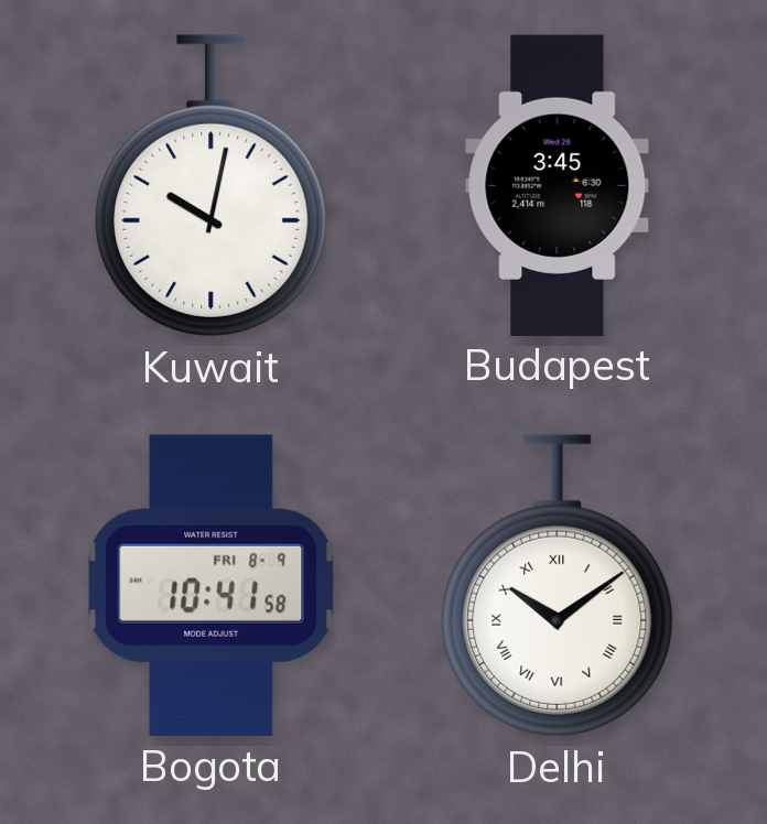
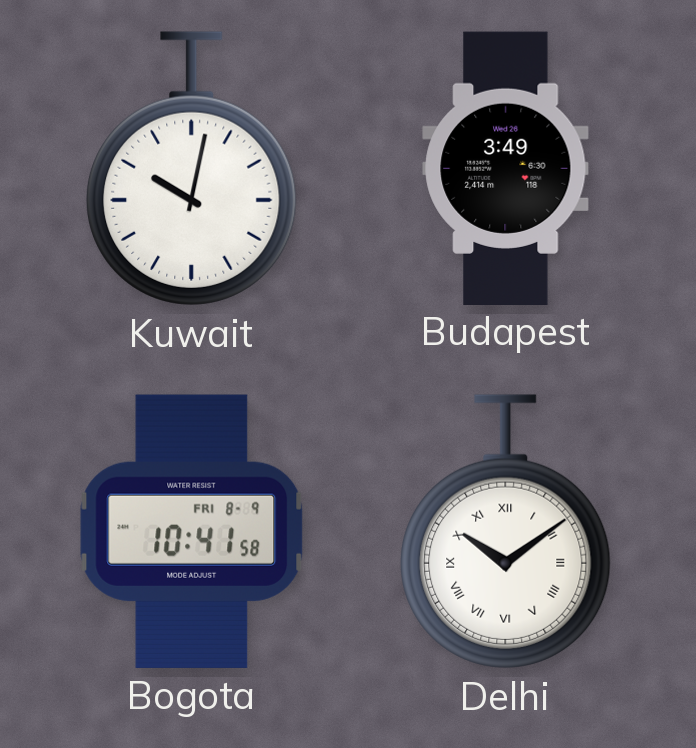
Budapest: 3:45 -> 3:49 (506, 168)
